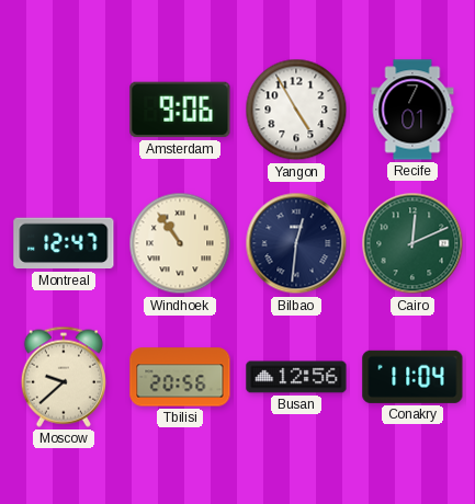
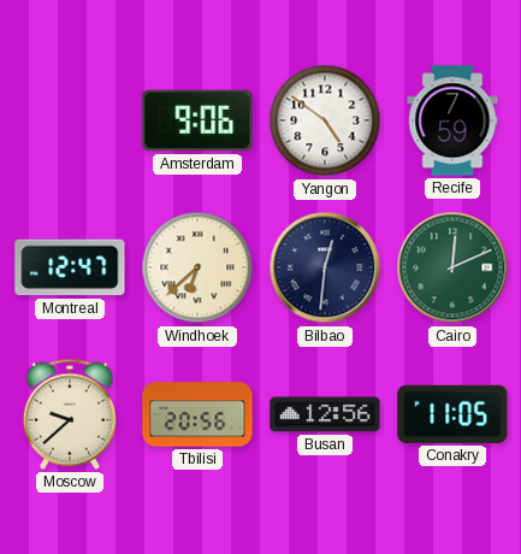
Yangon: 4:55 -> 4:51 (325, 120)
Recife: 7:01 -> 7:59 (452, 120)
Windhoek: 10:54 -> 6:38 (197, 267)
Conakry: 11:04 -> 11:05 (452, 414)
